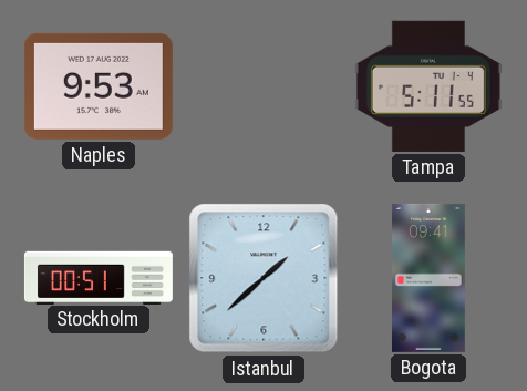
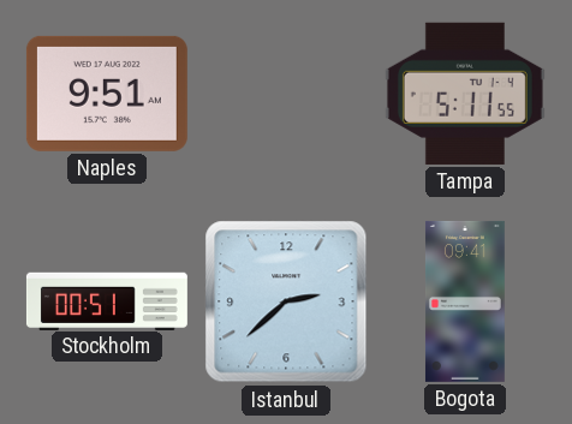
Naples: 9:53 -> 9:51 (107, 94)
Istanbul: 1:38 -> 2:38 (286, 301)
